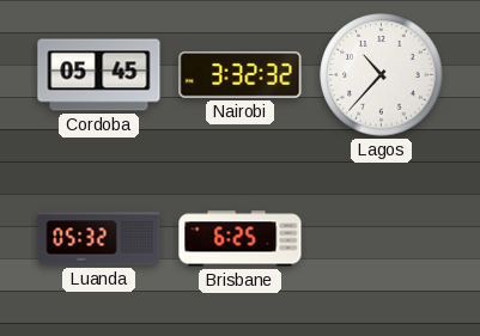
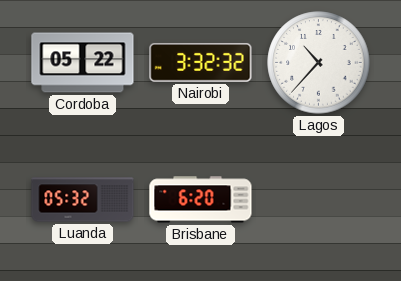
Cordoba: 05:45 -> 05:22 (83, 63)
Brisbane: 6:25 -> 6:20 (201, 200)
